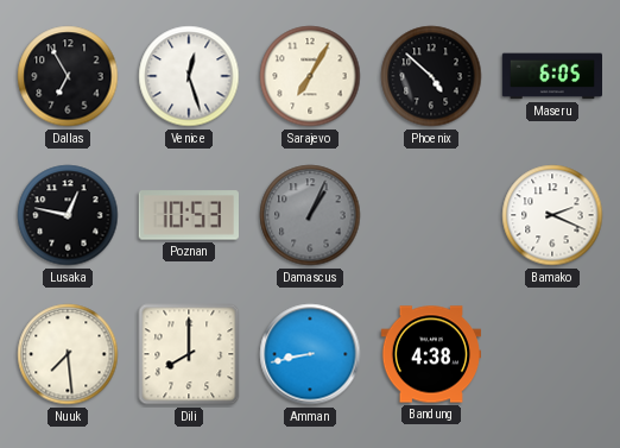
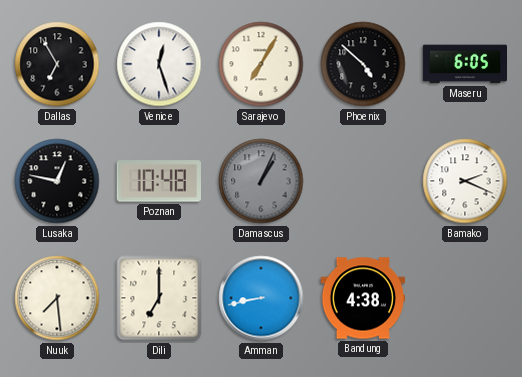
Poznan: 10:53 -> 10:48 (159, 181)
Dili: 8:00 -> 7:00 (159, 298)
